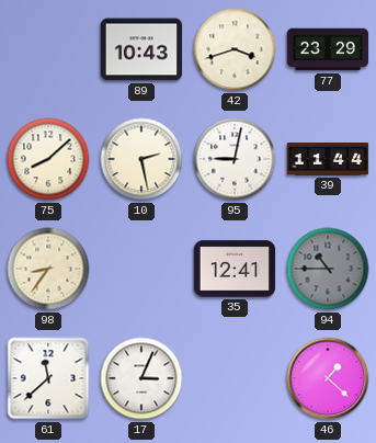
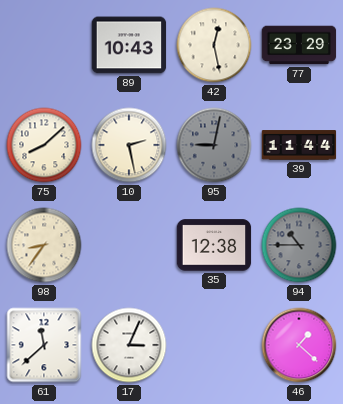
42: 3:42 -> 12:28 (214, 45)
95 dial: white -> grey (214, 145)
35: 12:41 -> 12:38 (214, 245)
